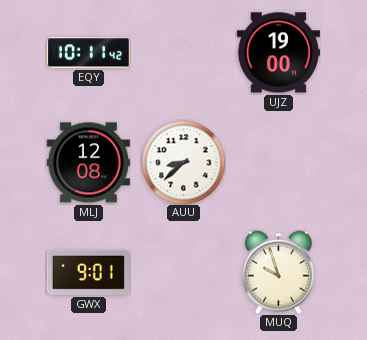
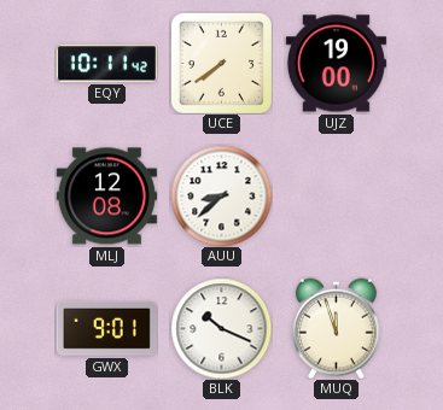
UCE: none -> 7:39 (221, 63)
BLK: none -> 10:19 (221, 328)
MUQ: 9:57 -> 11:57 (336, 328)
